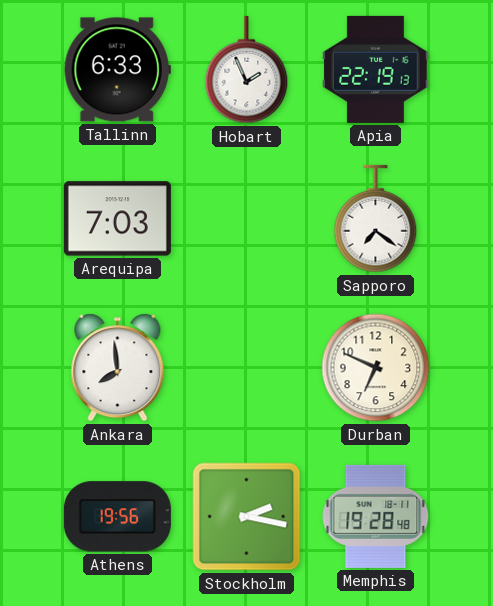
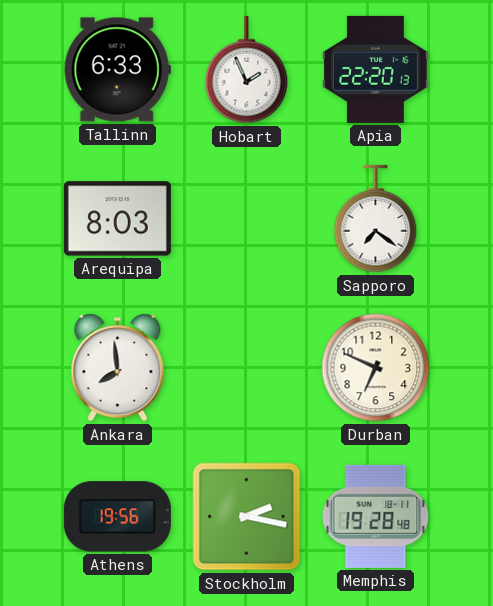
Apia: 22:19 -> 22:20 (376, 69)
Arequipa: 7:03 -> 8:03 (117, 219)
